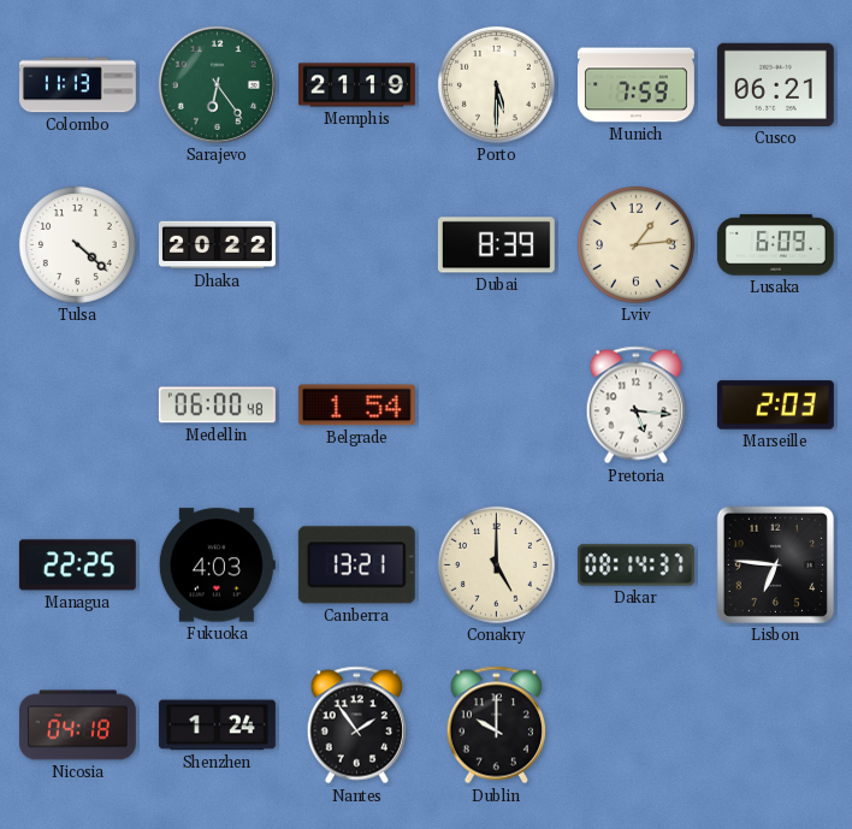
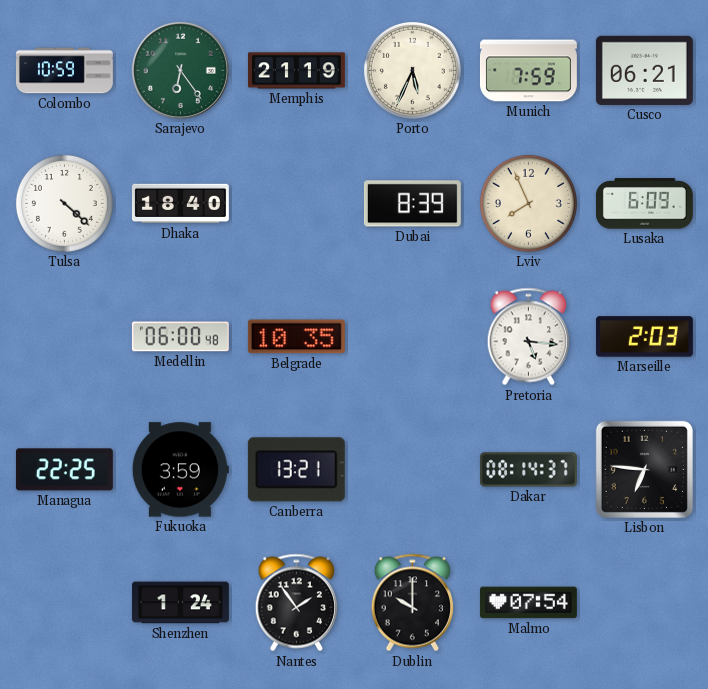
Colombo: 11:13 -> 10:59 (64, 71)
Porto: 5:30 -> 5:34 (412, 70)
Dhaka: 20:22 -> 18:40 (180, 204)
Lviv: 1:14 -> 7:56 (528, 203)
Belgrade: 1:54 -> 10:35 (296, 337)
Fukuoka: 4:03 -> 3:59 (180, 470)
Conakry: 5:00 -> none (496, 564)
Nicosia: 04:18 -> none (77, 726)
Malmo: none -> 07:54 (528, 603)
